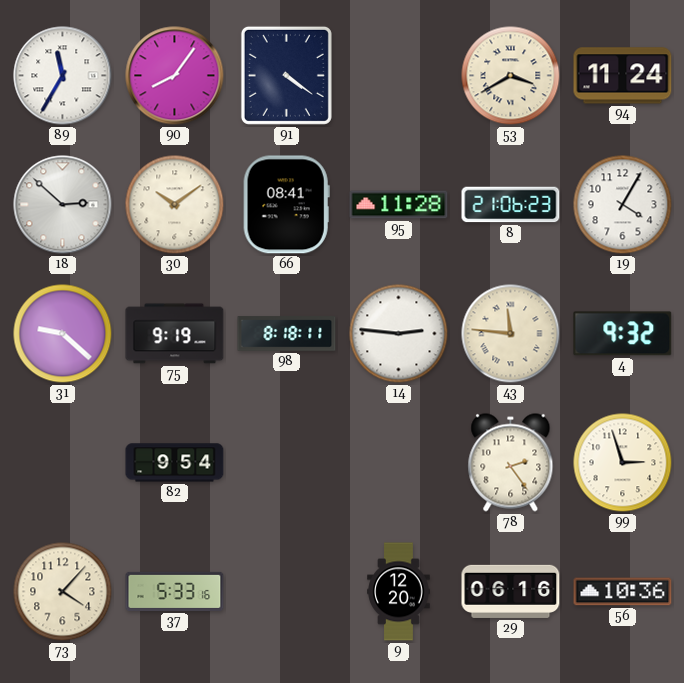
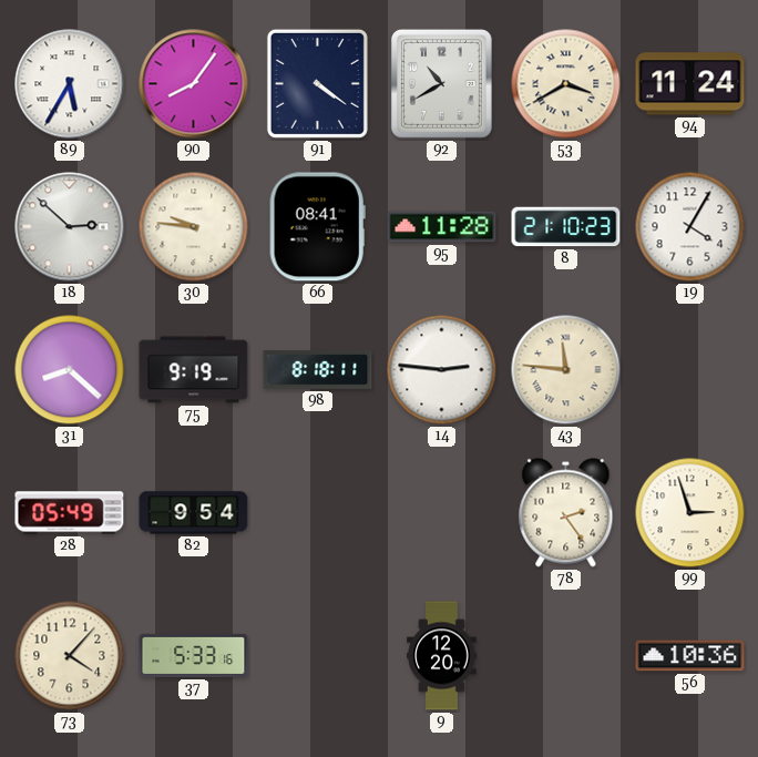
89: 11:35 -> 5:35 (70, 84)
92: none -> 10:40 (441, 83)
30: 10:09 -> 9:46 (194, 227)
8: 21:06 -> 21:10 (566, 227)
31: 9:22 -> 8:22 (70, 370)
4: 9:32 -> none (623, 334)
28: none -> 05:49 (70, 513)
29: 06:16 -> none (511, 591)
